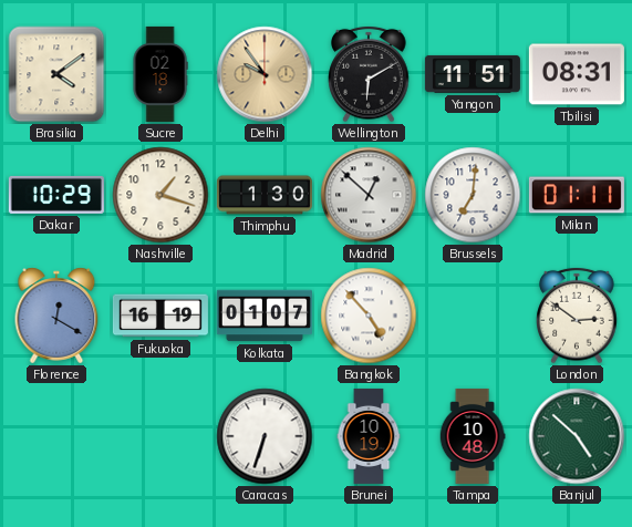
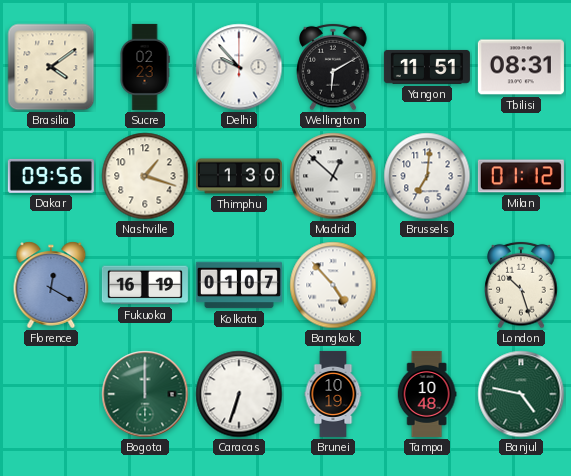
Sucre: 02:18 -> 02:23 (145, 67)
Delhi: 9:54 -> 9:53 (239, 67)
Delhi dial: champagne -> white (239, 67)
Dakar: 10:29 -> 09:56 (51, 176)
Milan: 01:11 -> 01:12 (521, 176)
London: 2:51 -> 10:27 (521, 285)
Bogota: none -> 12:00 (145, 394)
Banjul: 4:52 -> 4:47 (521, 394)
